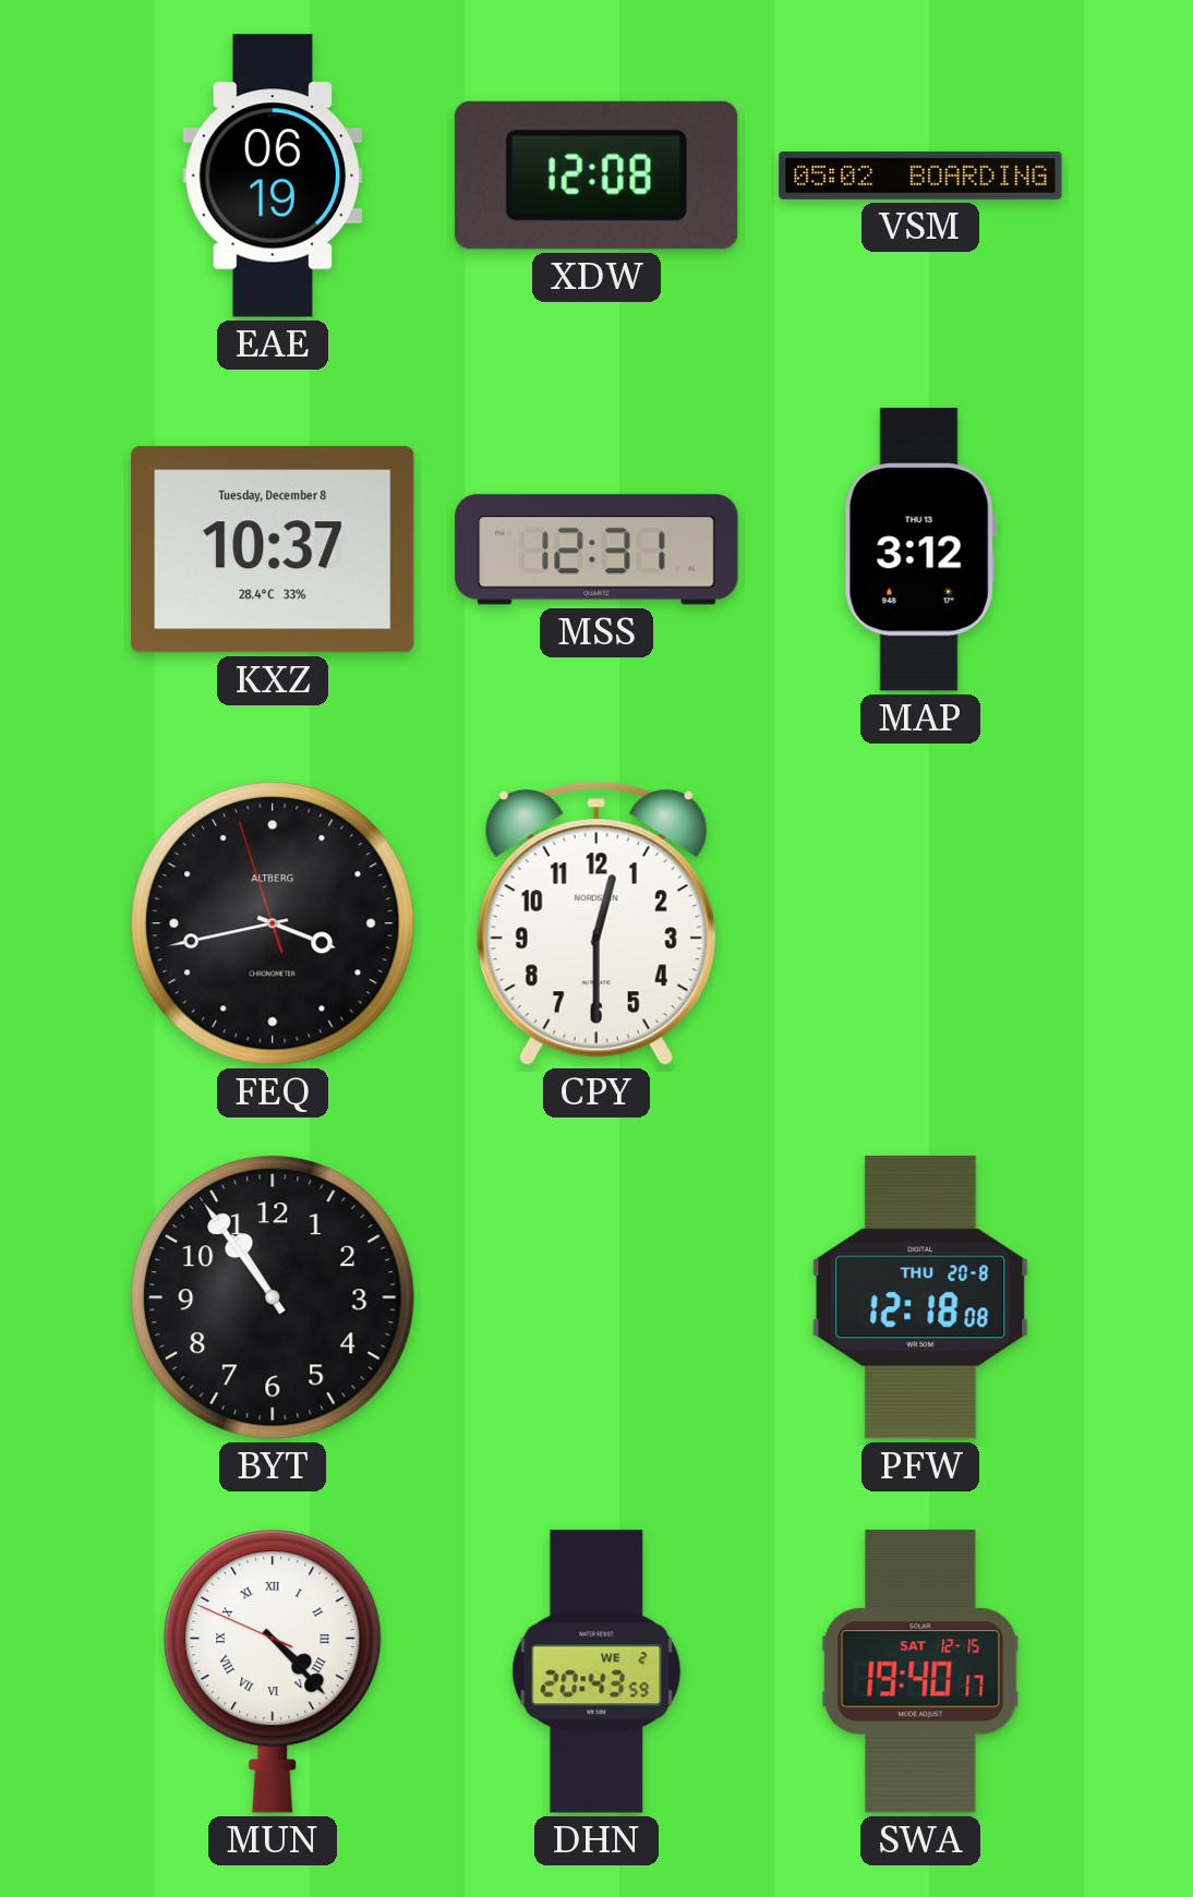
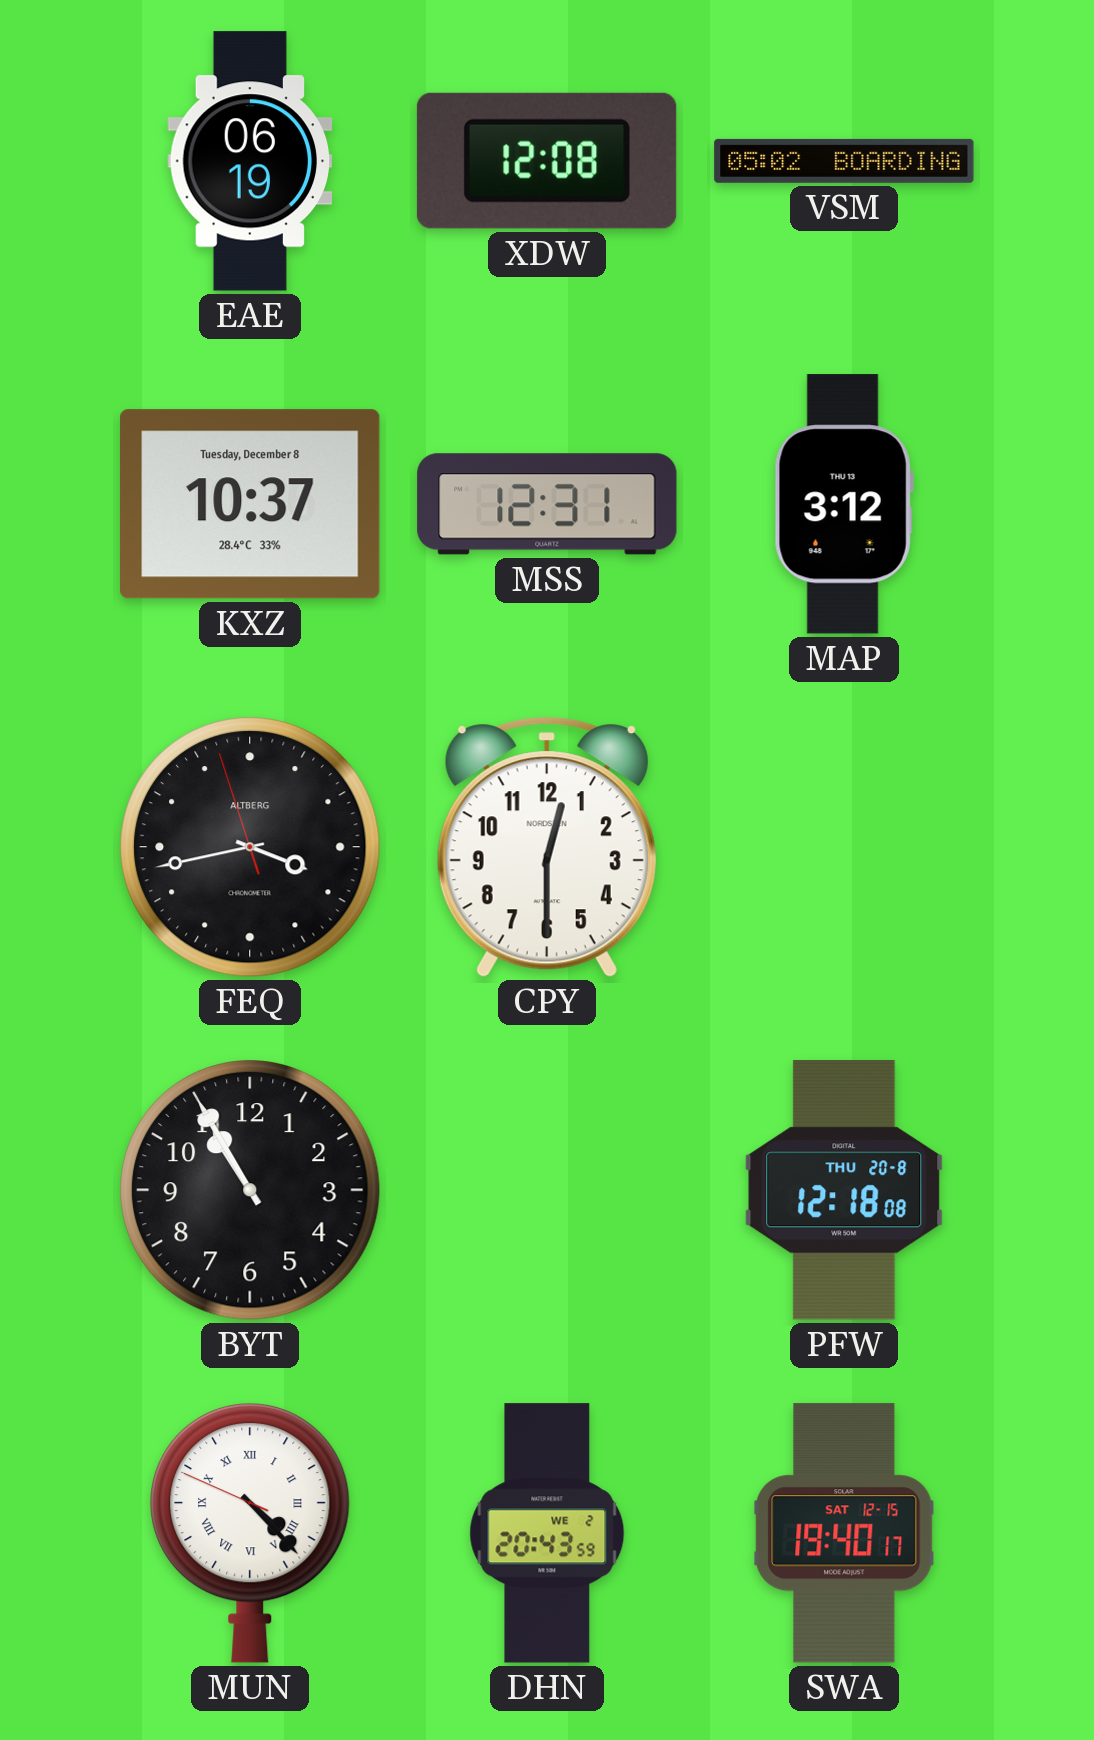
BYT: 10:54 -> 10:55 (251, 1191)
